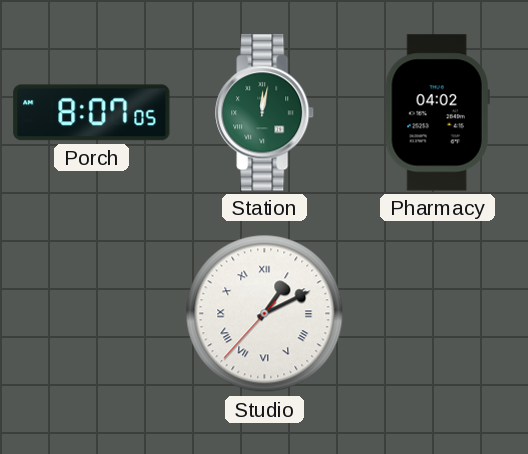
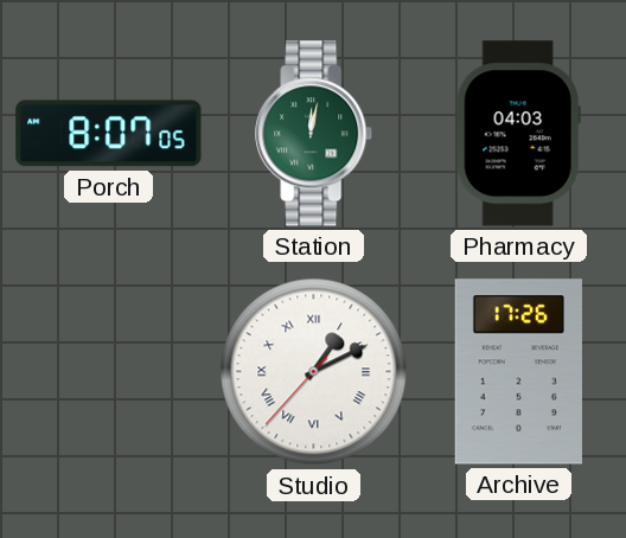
Pharmacy: 04:02 -> 04:03 (518, 134)
Archive: none -> 17:26 (518, 372)
